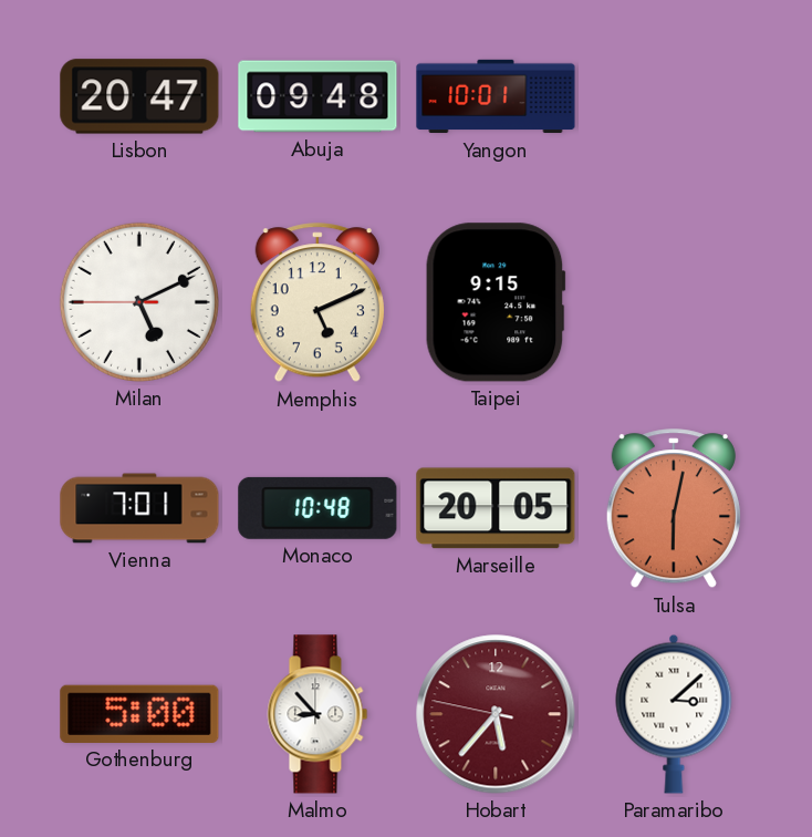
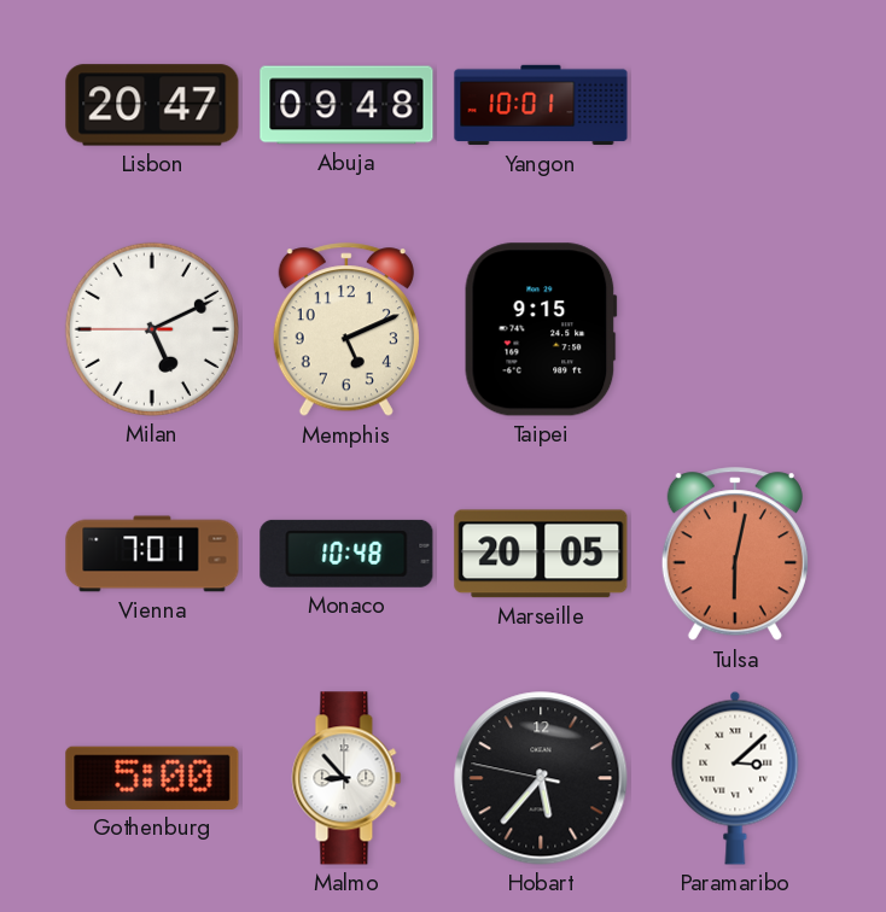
Hobart dial: burgundy -> black (541, 778)
